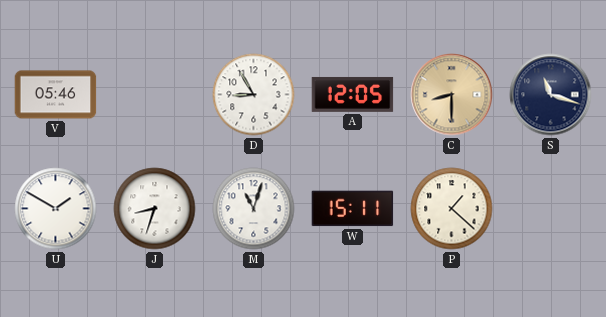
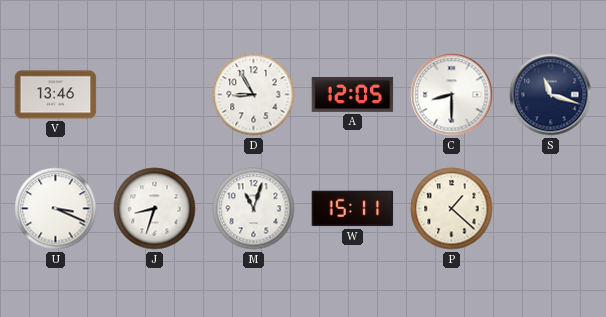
V: 05:46 -> 13:46 (56, 95)
C dial: champagne -> white (452, 95)
U: 1:50 -> 3:19 (56, 209)
